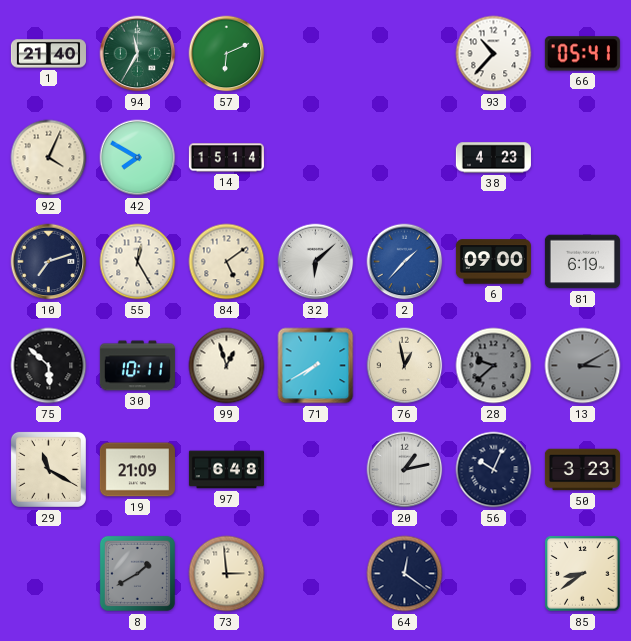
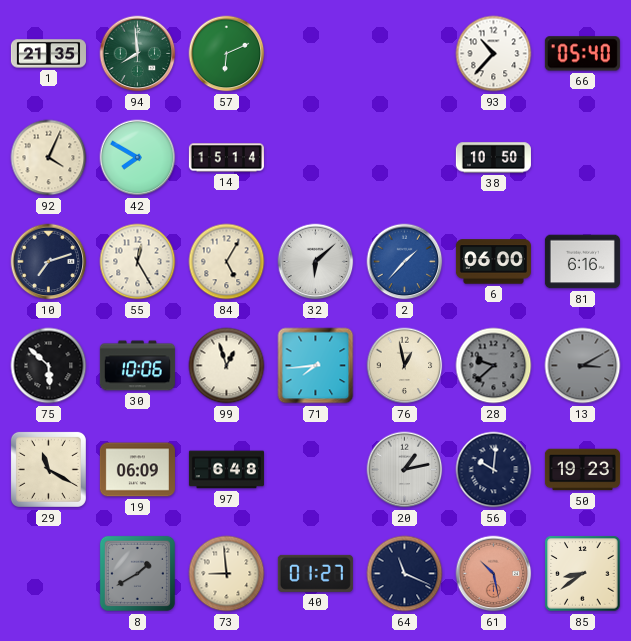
1: 21:40 -> 21:35 (48, 54)
94: 11:35 -> 7:59 (138, 54)
66: 05:41 -> 05:40 (582, 54)
38: 4:23 -> 10:50 (493, 158)
84: 5:09 -> 5:05 (227, 262)
6: 09:00 -> 06:00 (493, 262)
81: 6:19 -> 6:16 (582, 262)
30: 10:11 -> 10:06 (137, 366)
71: 7:40 -> 7:44 (316, 366)
19: 21:09 -> 06:09 (137, 470)
56: 10:04 -> 10:01 (494, 470)
50: 3:23 -> 19:23 (582, 470)
73: 2:59 -> 8:59 (227, 574)
40: none -> 01:27 (315, 573)
64: 12:21 -> 11:19 (405, 574)
61: none -> 10:28 (494, 574)
